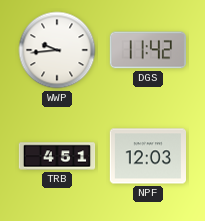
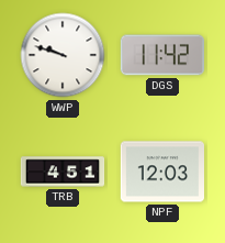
WWP: 9:44 -> 9:48 (63, 55)
